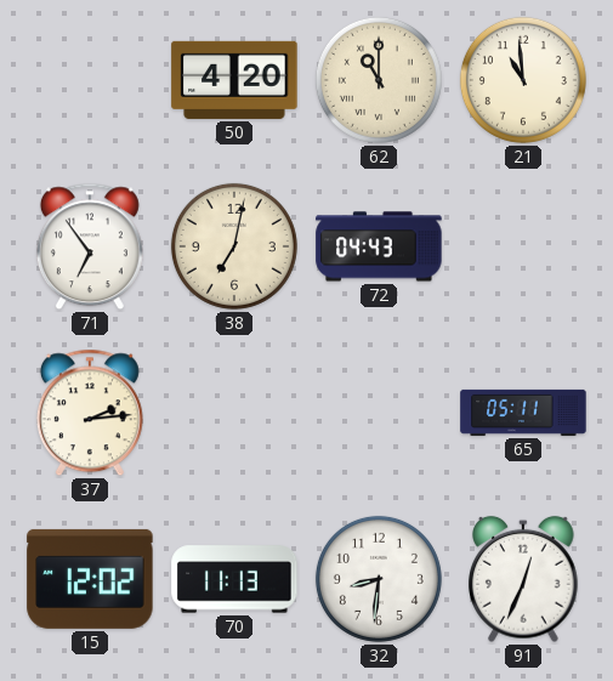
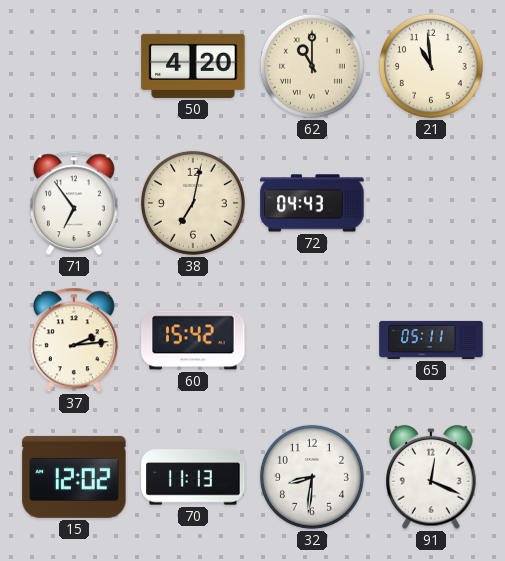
60: none -> 15:42 (193, 340)
91: 12:34 -> 12:19 (431, 477)
